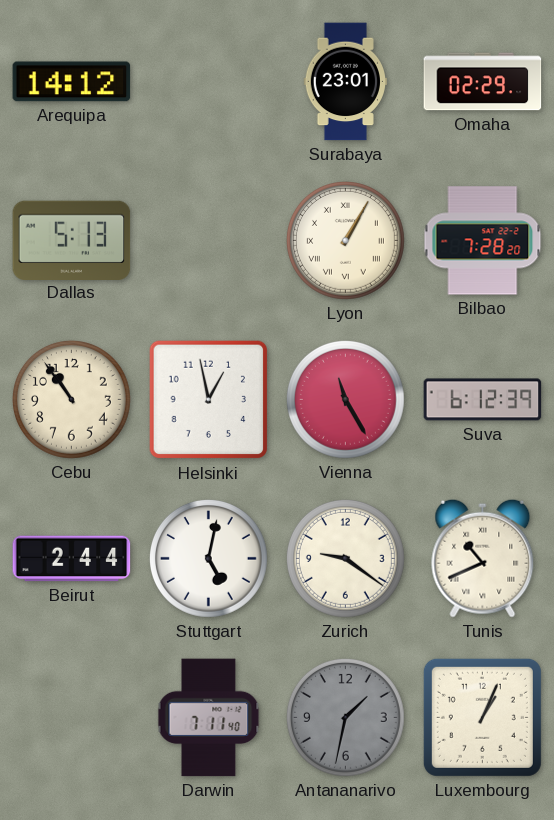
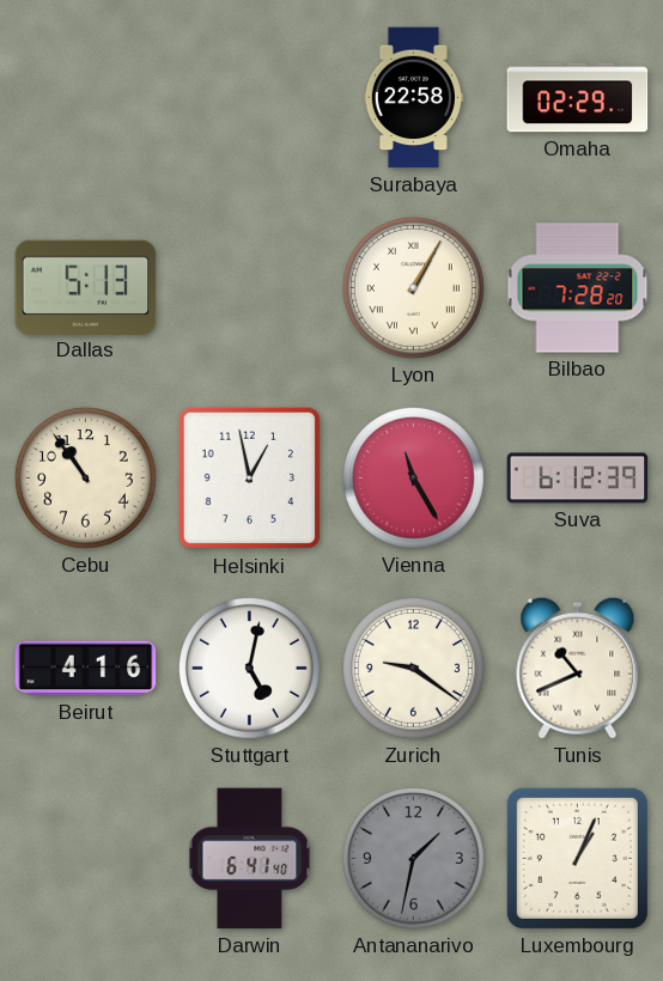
Arequipa: 14:12 -> none (72, 82)
Surabaya: 23:01 -> 22:58 (413, 98)
Beirut: 2:44 -> 4:16 (86, 669)
Darwin: 7:11 -> 6:41 (250, 859)
